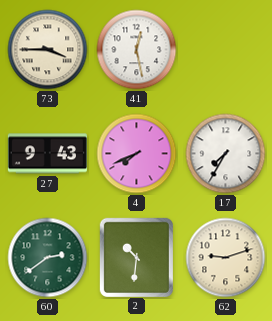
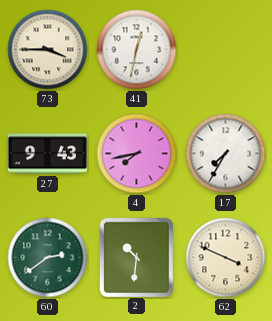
41: 12:28 -> 12:32 (137, 50)
4: 7:41 -> 7:43 (137, 154)
62: 9:12 -> 3:49 (226, 258)
